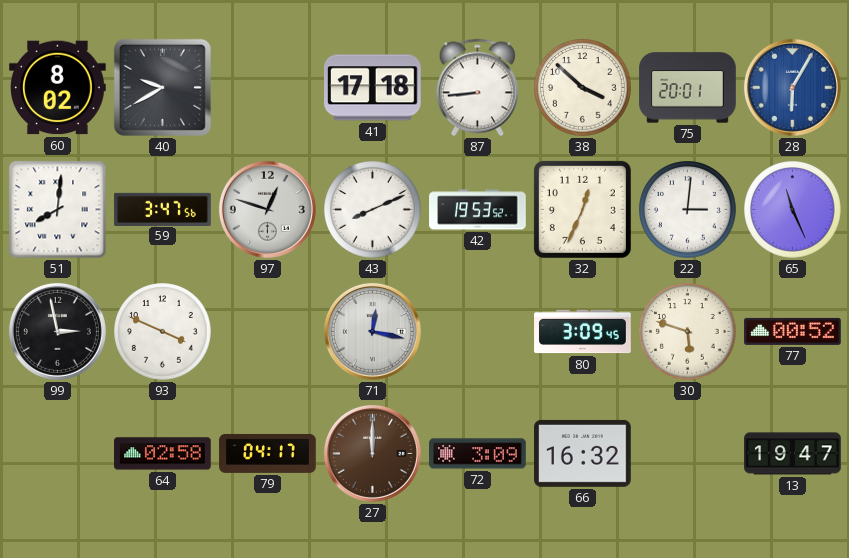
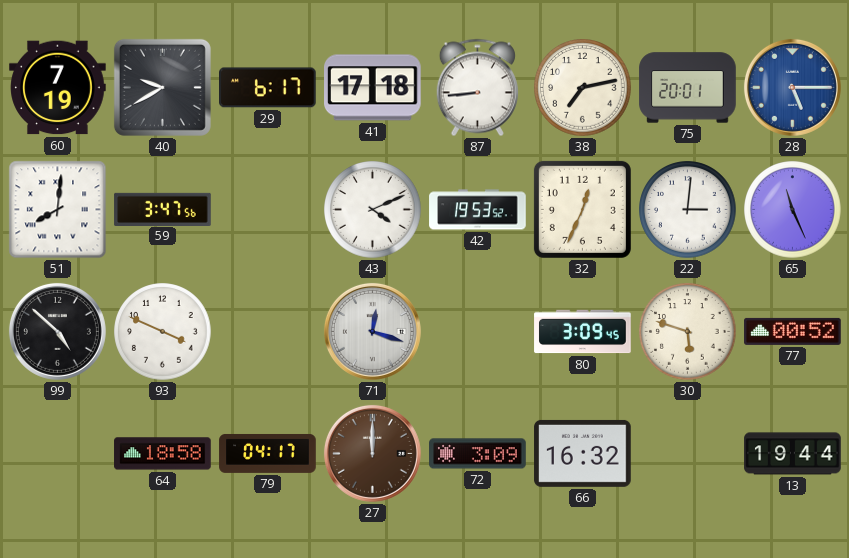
60: 8:02 -> 7:19 (58, 88)
29: none -> 6:17 (268, 88)
38: 3:52 -> 7:13 (583, 88)
28: 6:05 -> 5:15 (792, 87)
97: 12:48 -> none (267, 209)
43: 8:11 -> 4:11 (373, 210)
99: 2:58 -> 4:52 (57, 331)
71: 12:17 -> 12:18 (372, 331)
64: 02:58 -> 18:58 (163, 454)
13: 19:47 -> 19:44 (793, 454)
